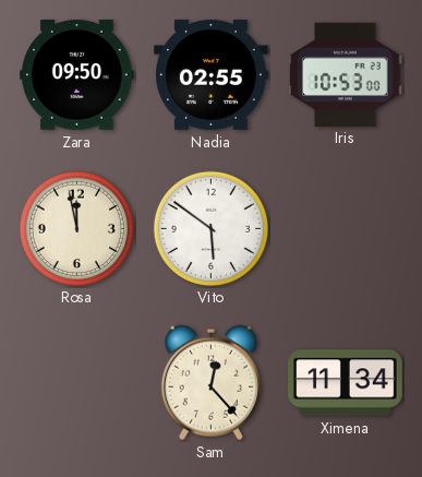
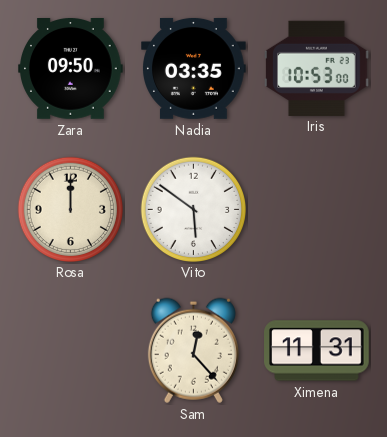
Nadia: 02:55 -> 03:35 (194, 68)
Rosa: 11:58 -> 12:00 (70, 209)
Ximena: 11:34 -> 11:31 (317, 351)
